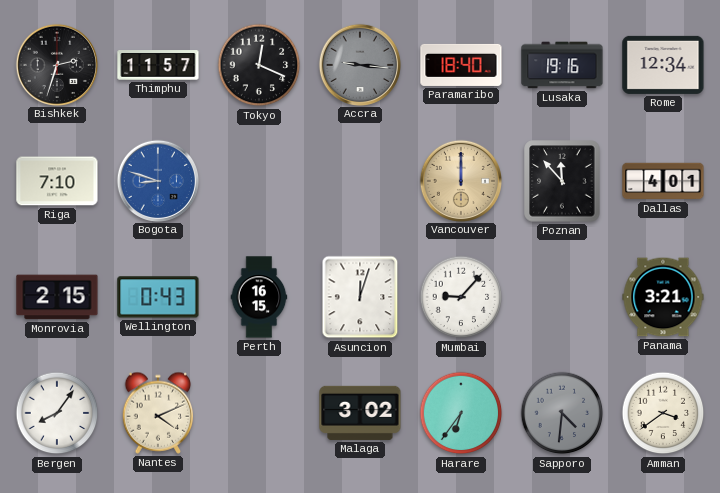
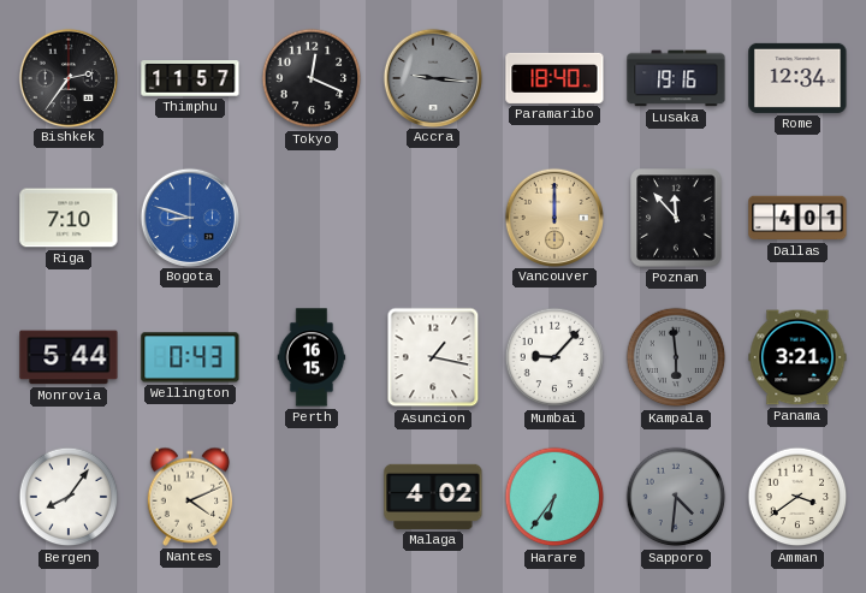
Bishkek: 2:33 -> 2:36 (67, 77)
Monrovia: 2:15 -> 5:44 (69, 357)
Asuncion: 12:03 -> 1:17 (433, 357)
Kampala: none -> 5:59 (676, 357)
Malaga: 3:02 -> 4:02 (433, 497)
